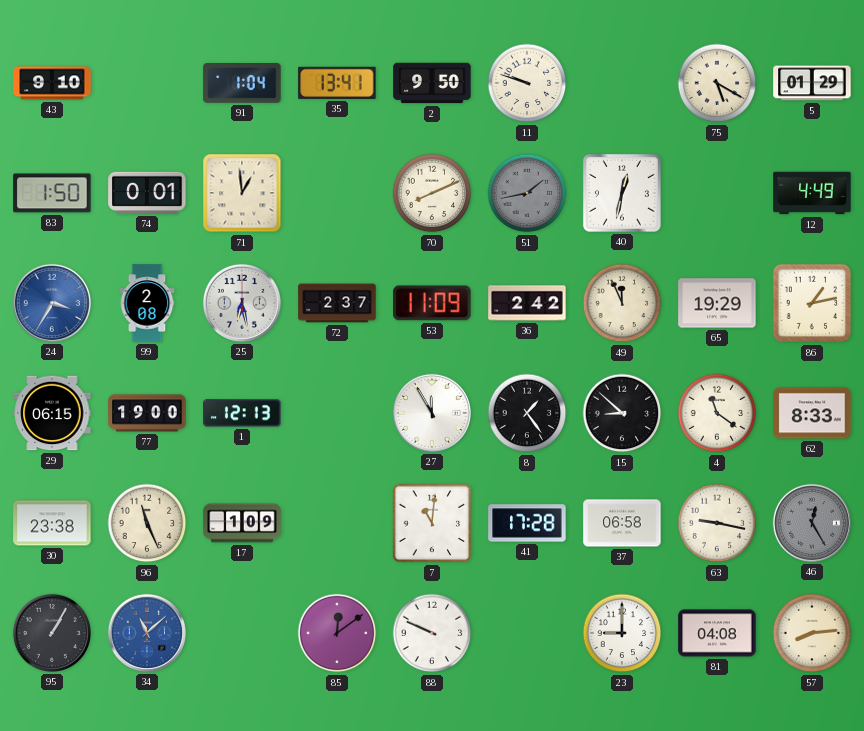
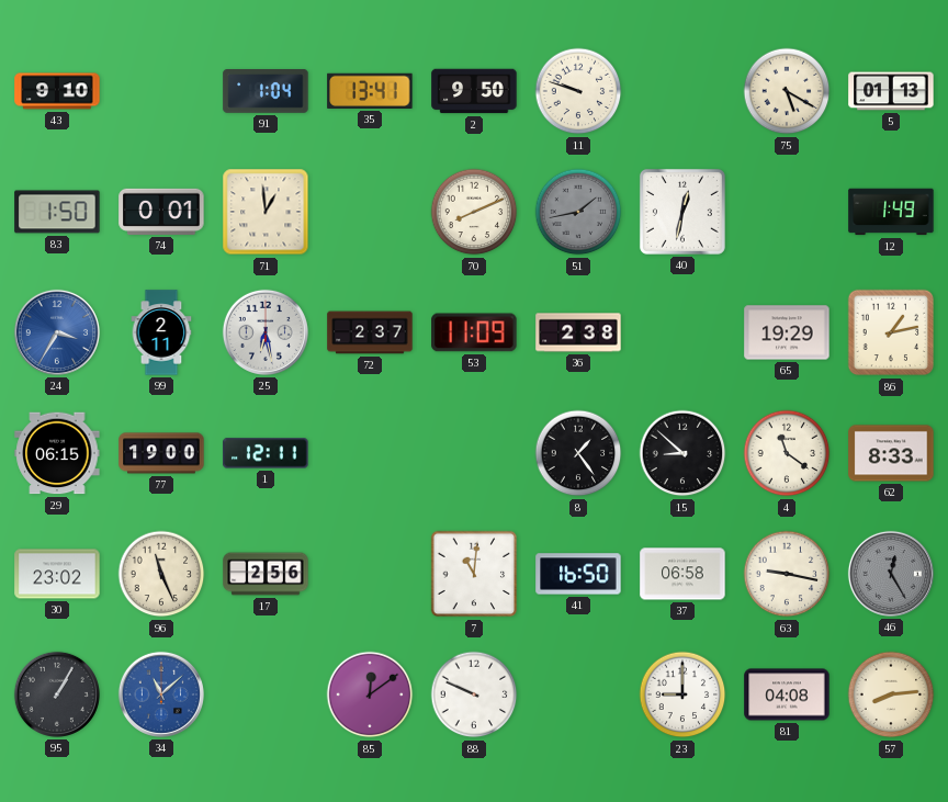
5: 01:29 -> 01:13 (891, 91)
12: 4:49 -> 1:49 (891, 212)
99: 2:08 -> 2:11 (161, 332)
36: 2:42 -> 2:38 (578, 332)
49: 11:56 -> none (622, 303)
1: 12:13 -> 12:11 (266, 453)
27: 11:55 -> none (432, 413)
30: 23:38 -> 23:02 (57, 574)
17: 1:09 -> 2:56 (266, 574)
41: 17:28 -> 16:50 (578, 574)
